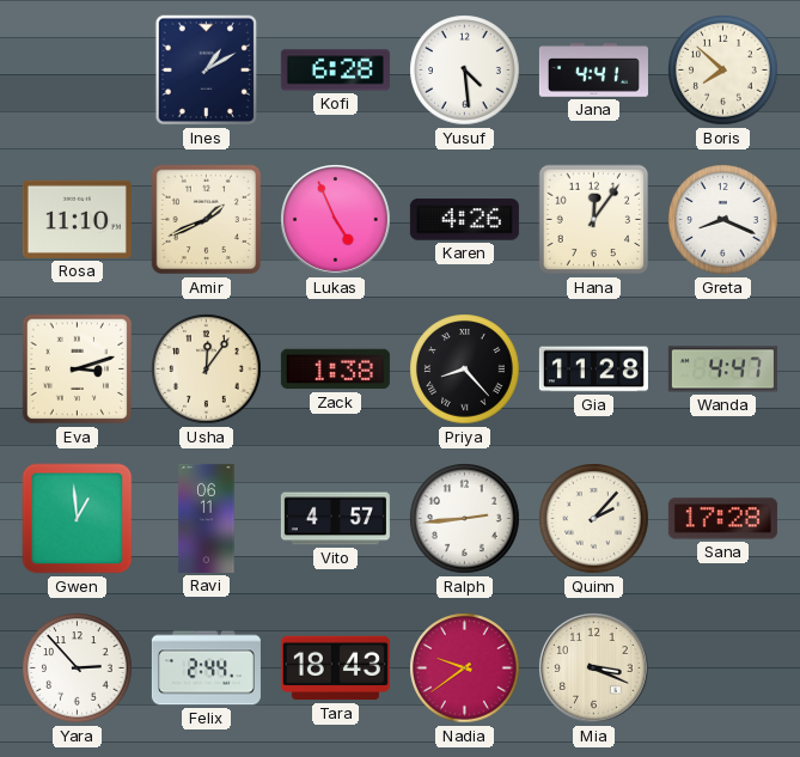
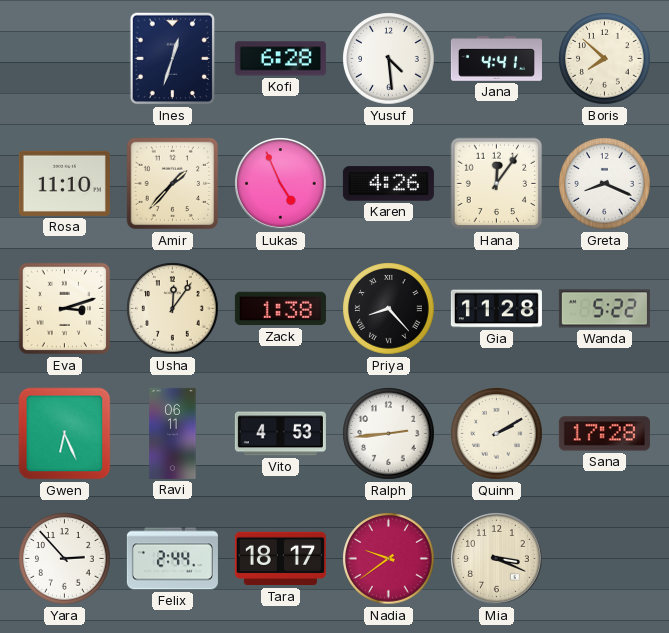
Ines: 1:10 -> 12:33 (173, 59)
Amir: 1:41 -> 1:37 (173, 184)
Wanda: 4:47 -> 5:22 (604, 309)
Gwen: 12:59 -> 6:26 (65, 434)
Vito: 4:57 -> 4:53 (280, 434)
Quinn: 2:07 -> 2:10 (497, 434)
Tara: 18:43 -> 18:17 (280, 559)
